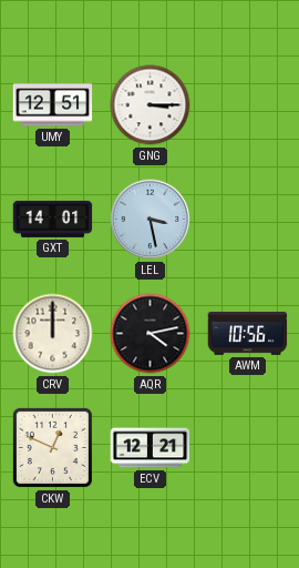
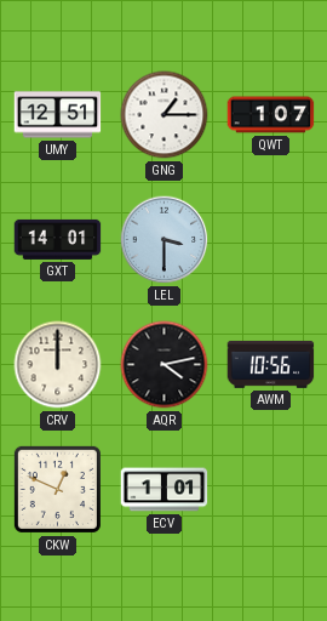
GNG: 3:15 -> 1:15 (165, 115)
QWT: none -> 1:07 (271, 115)
LEL: 3:28 -> 3:30 (165, 240)
ECV: 12:21 -> 1:01 (165, 490)
